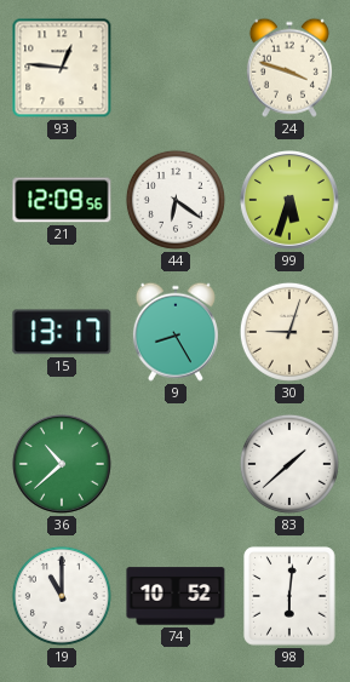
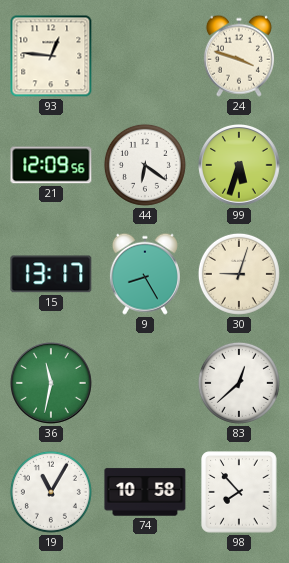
36: 10:38 -> 11:32 (52, 384)
83: 1:38 -> 12:38 (239, 383)
19: 11:00 -> 11:05 (51, 492)
74: 10:52 -> 10:58 (145, 492)
98: 6:01 -> 7:53 (239, 492)
